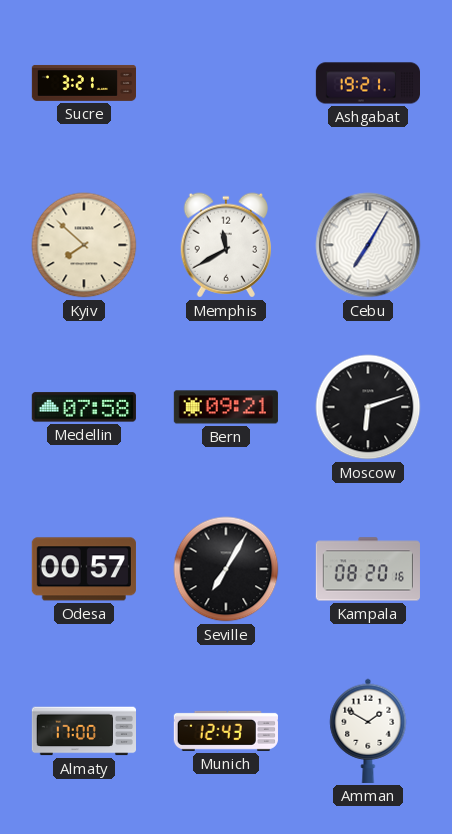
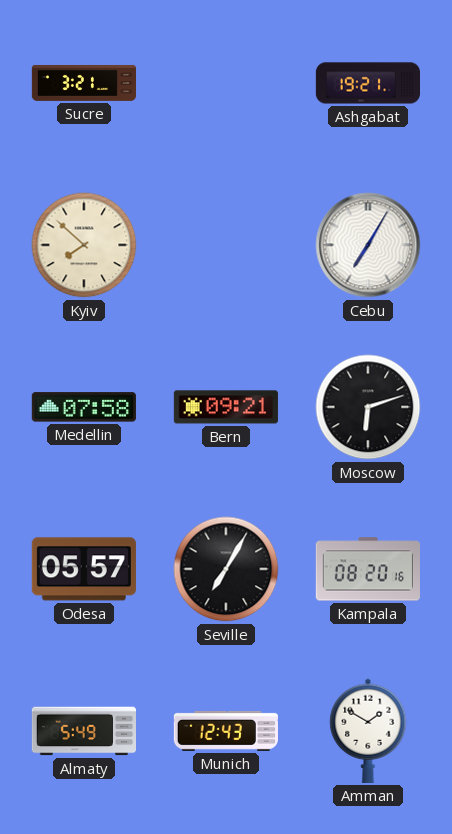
Memphis: 11:40 -> none (225, 245)
Odesa: 00:57 -> 05:57 (84, 569)
Almaty: 17:00 -> 5:49 (83, 731)
